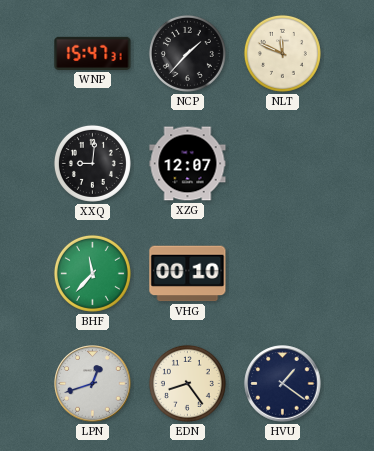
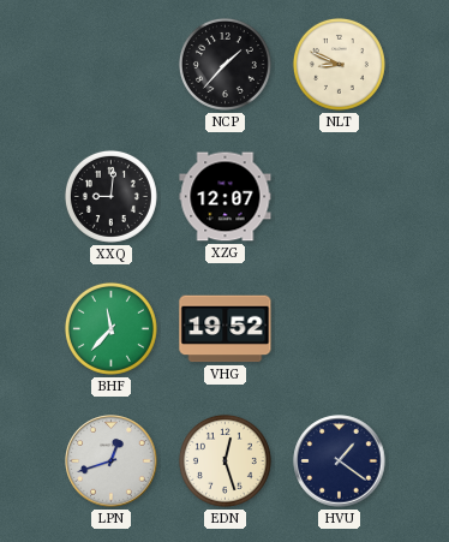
WNP: 15:47 -> none (93, 53)
NLT: 11:49 -> 8:49 (339, 64)
VHG: 00:10 -> 19:52 (226, 329)
EDN: 8:24 -> 12:27 (224, 460)
